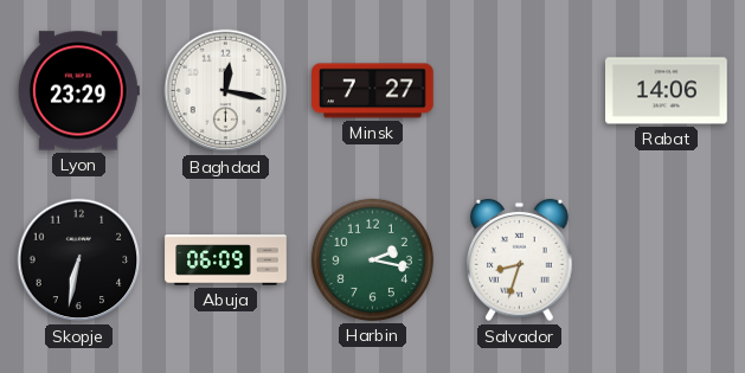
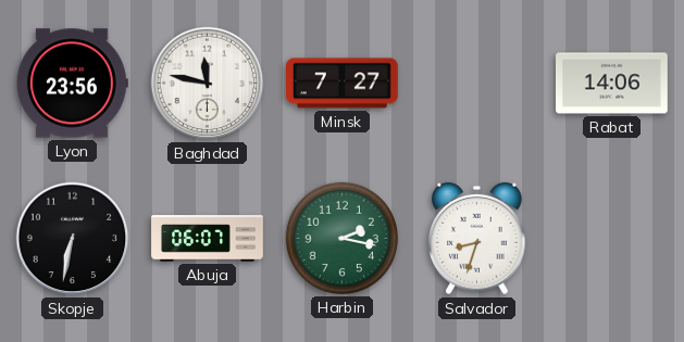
Lyon: 23:29 -> 23:56 (72, 84)
Baghdad: 12:17 -> 11:47 (208, 84)
Abuja: 06:09 -> 06:07 (208, 239)
